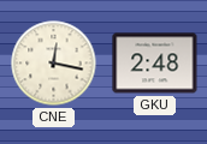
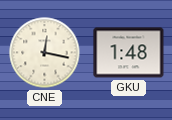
GKU: 2:48 -> 1:48 (129, 53)
